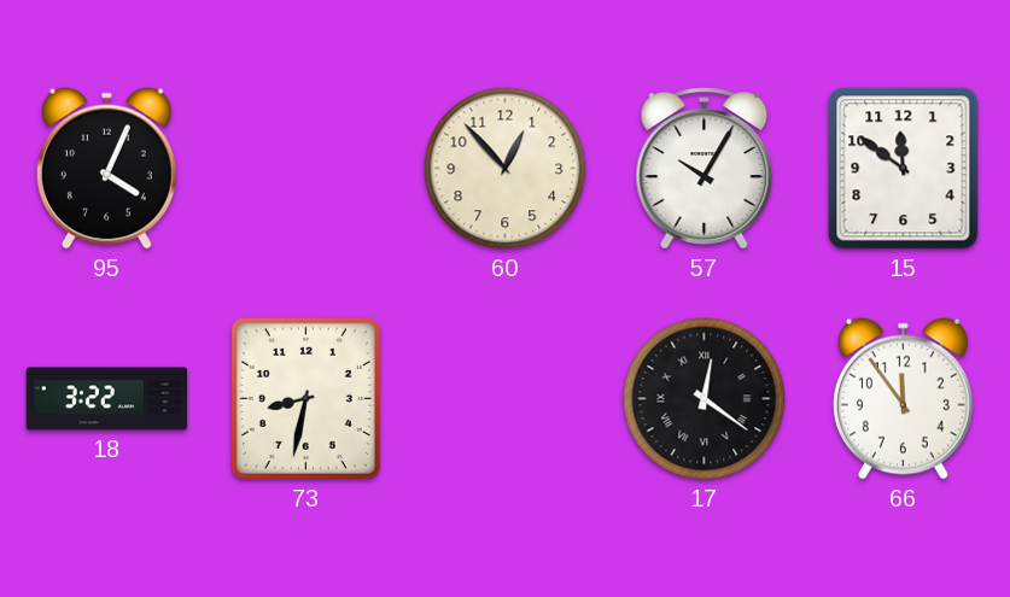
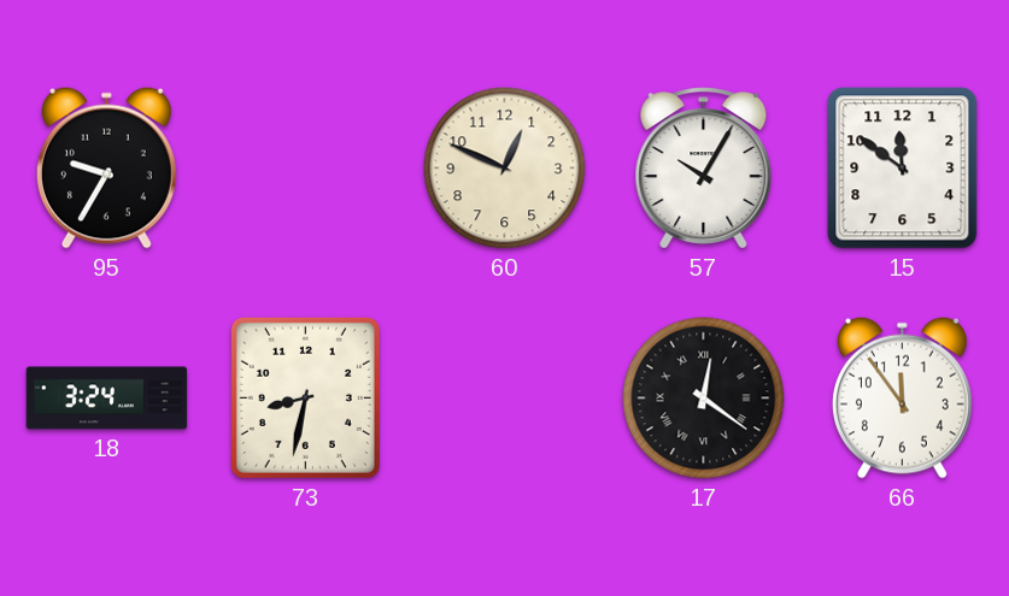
95: 4:04 -> 9:35 (106, 167)
60: 12:53 -> 12:49 (505, 169)
18: 3:22 -> 3:24 (107, 399)
